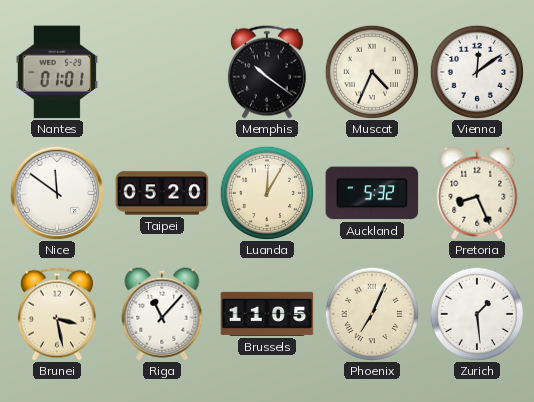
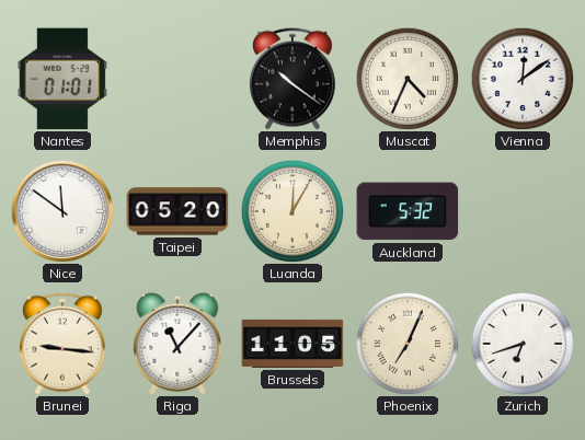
Pretoria: 8:26 -> none (477, 193)
Brunei: 3:28 -> 9:16 (62, 344)
Zurich: 1:29 -> 6:42 (523, 344)
